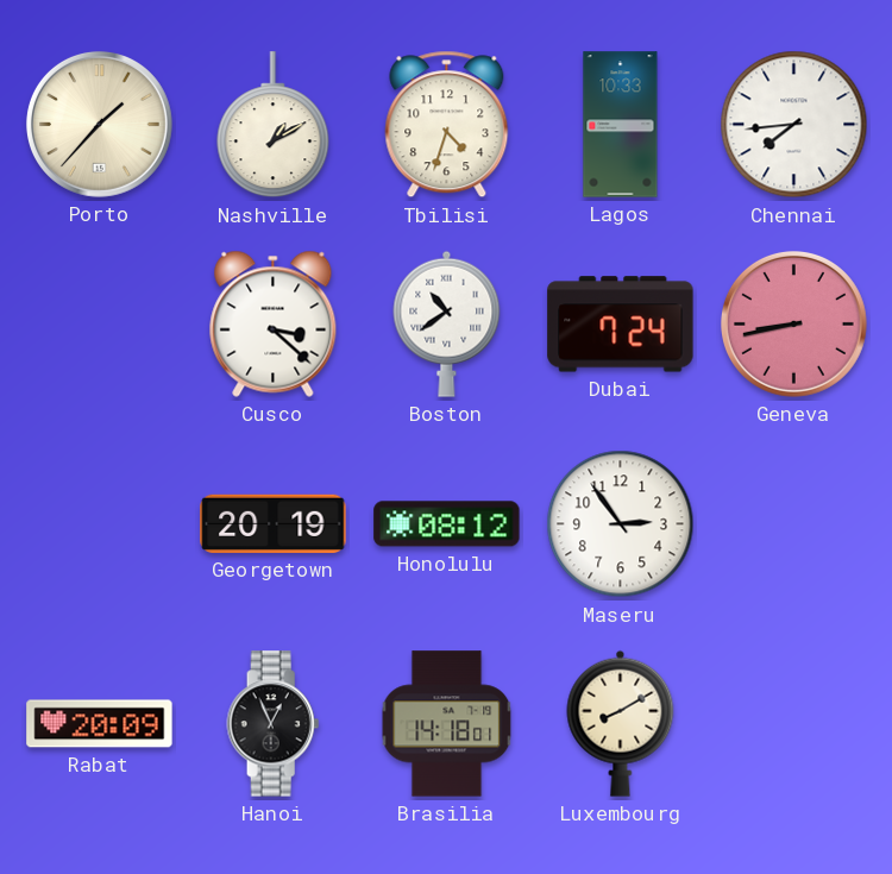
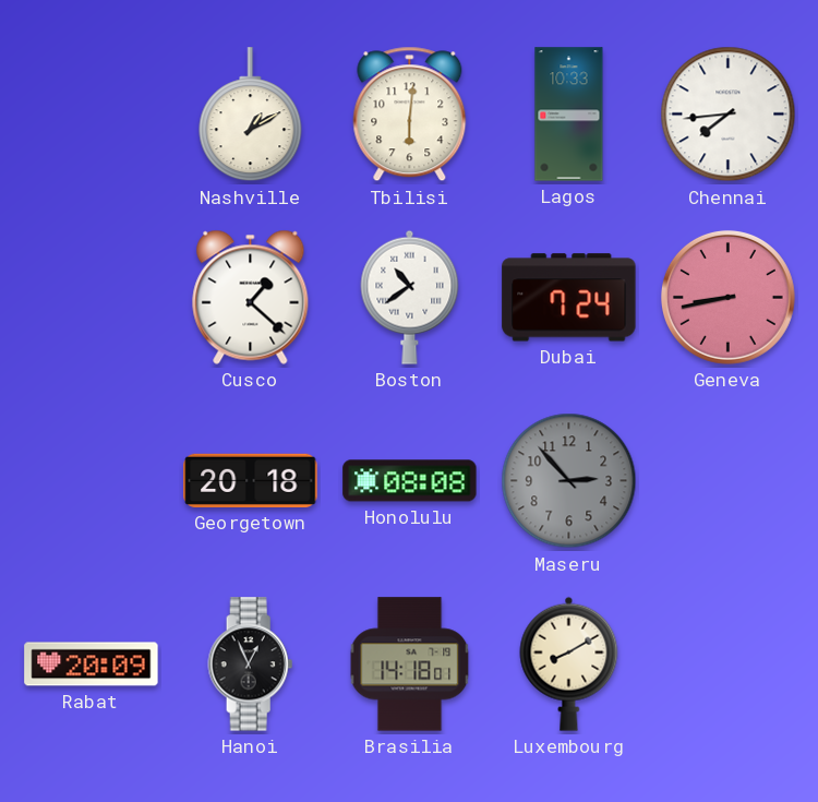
Porto: 1:37 -> none (99, 124)
Tbilisi: 4:33 -> 6:01 (410, 115)
Cusco: 3:22 -> 1:22 (251, 297)
Georgetown: 20:19 -> 20:18 (251, 480)
Honolulu: 08:12 -> 08:08 (410, 481)
Maseru: 2:54 -> 2:53 (569, 481)
Maseru dial: white -> grey (569, 481)
